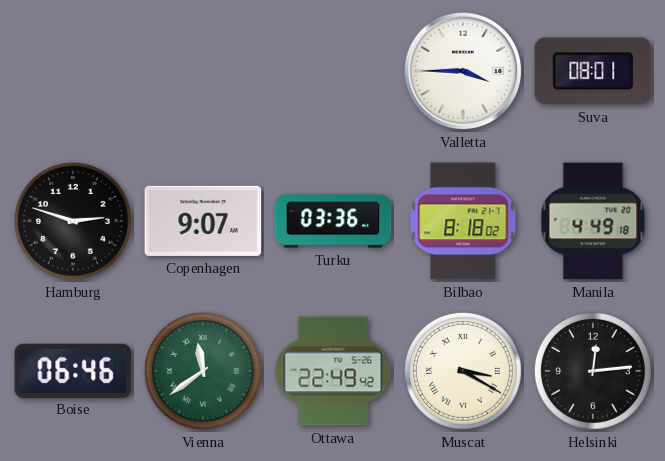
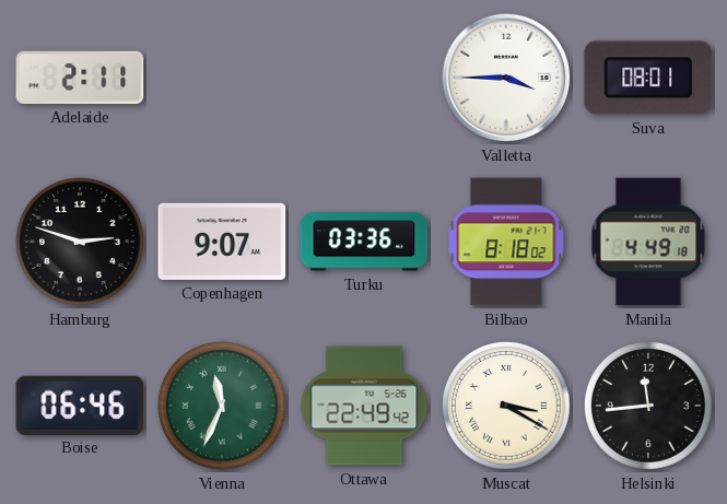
Adelaide: none -> 2:11 (80, 78)
Vienna: 11:39 -> 11:34 (222, 406)
Helsinki: 12:14 -> 11:44 (648, 406)
